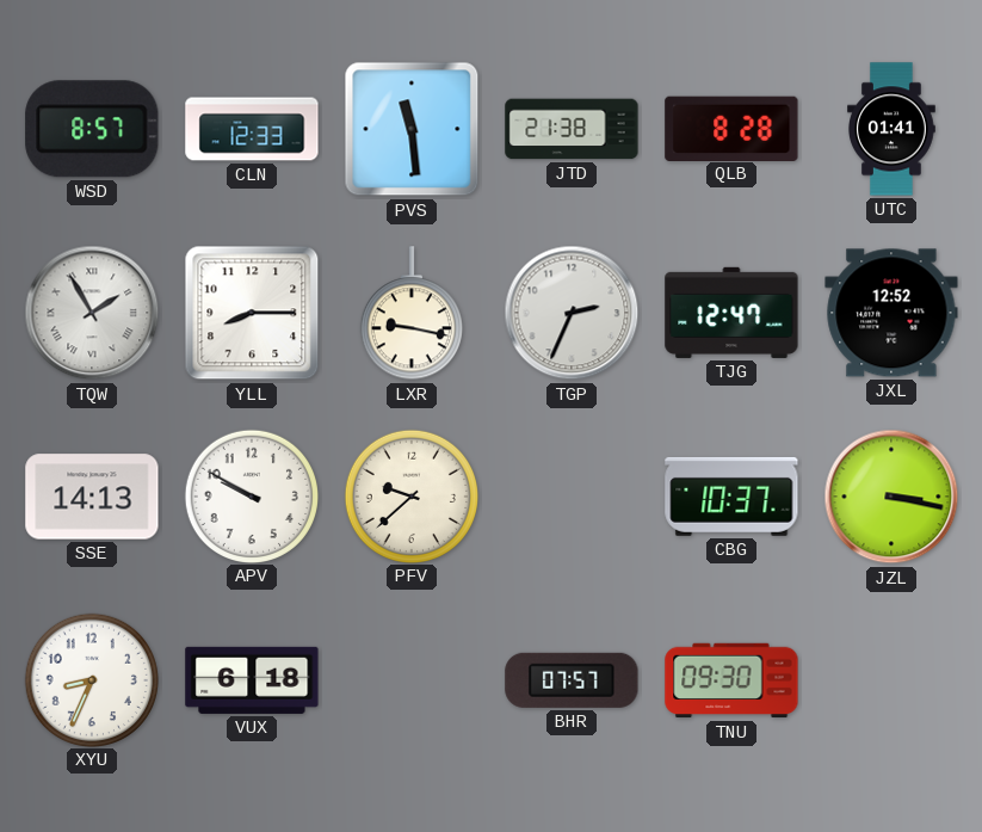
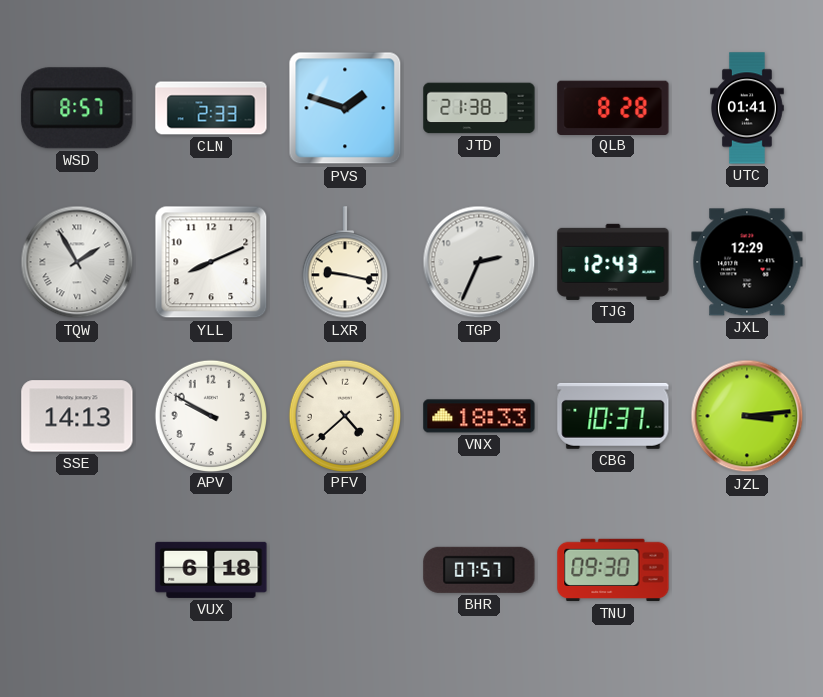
CLN: 12:33 -> 2:33 (211, 108)
PVS: 11:29 -> 1:48 (345, 108)
YLL: 8:15 -> 8:11 (211, 262)
TJG: 12:47 -> 12:43 (613, 262)
JXL: 12:52 -> 12:29 (747, 262)
PFV: 9:38 -> 4:38 (344, 415)
VNX: none -> 18:33 (479, 416)
JZL: 3:17 -> 3:14 (747, 416)
XYU: 8:34 -> none (91, 679)
